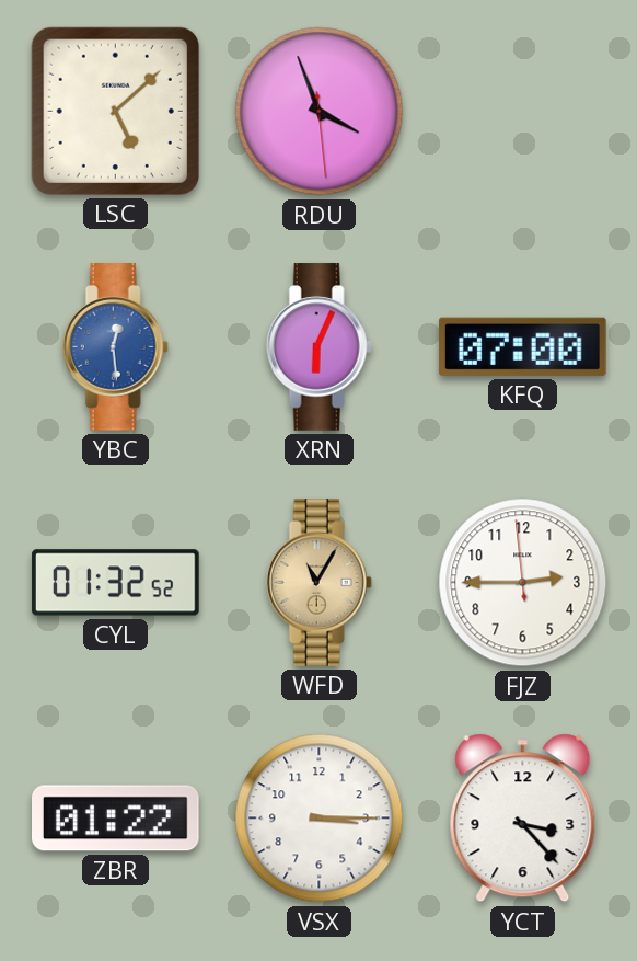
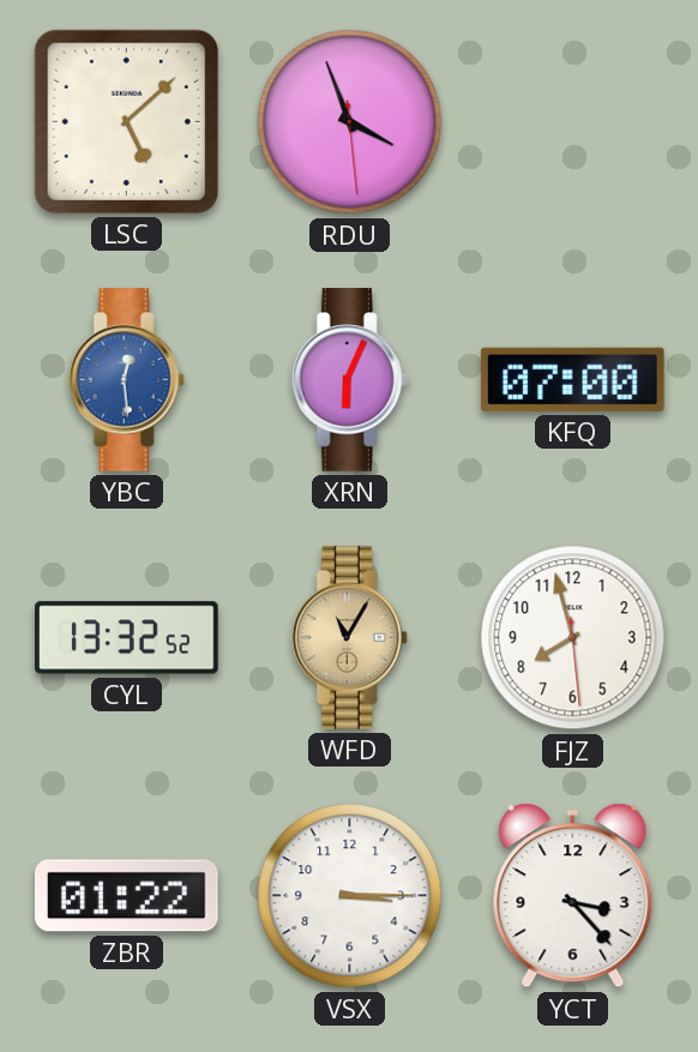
CYL: 01:32 -> 13:32 (127, 638)
FJZ: 2:44 -> 7:57 (573, 638)
